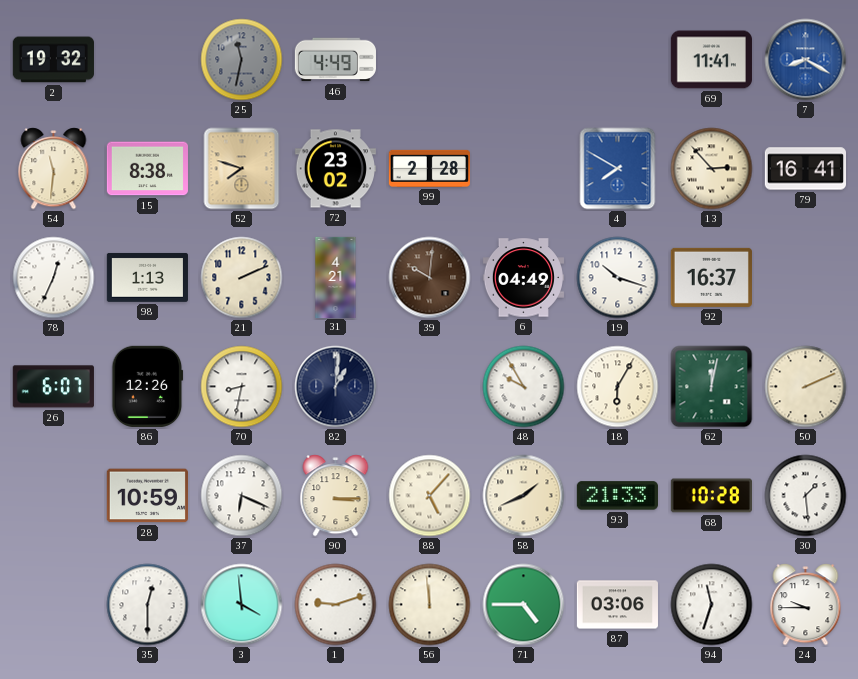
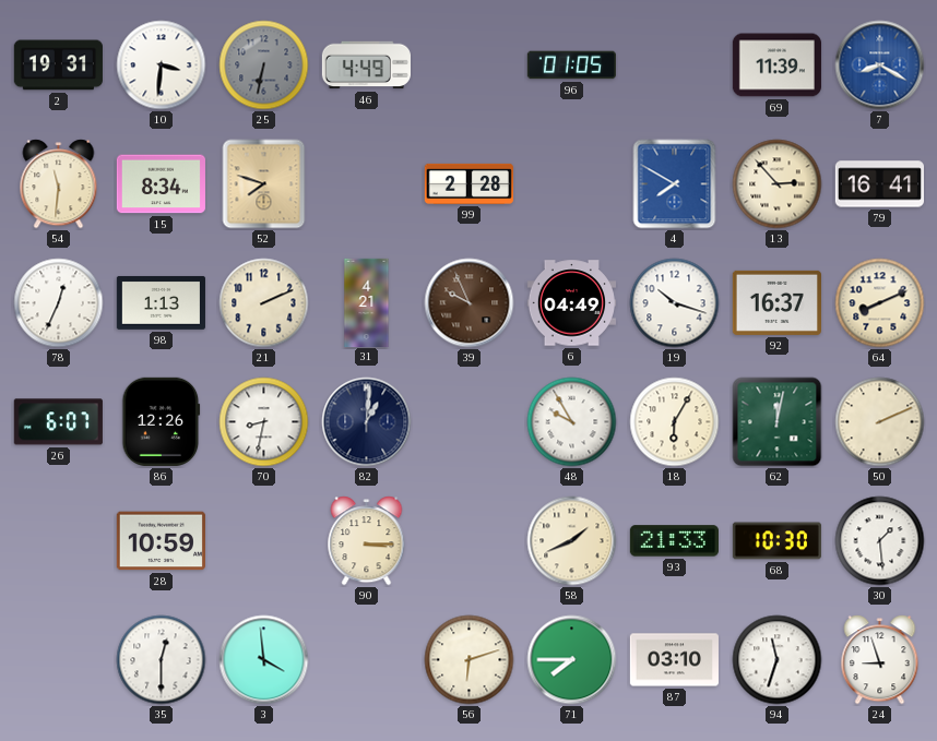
2: 19:32 -> 19:31 (58, 65)
10: none -> 3:31 (162, 65)
25: 11:32 -> 6:32 (264, 65)
96: none -> 01:05 (571, 65)
69: 11:41 -> 11:39 (776, 65)
15: 8:38 -> 8:34 (161, 184)
72: 23:02 -> none (335, 169)
39: 10:01 -> 9:56 (470, 303)
64: none -> 8:11 (880, 303)
37: 6:19 -> none (242, 496)
88: 5:07 -> none (430, 496)
68: 10:28 -> 10:30 (776, 541)
1: 9:12 -> none (336, 605)
56: 11:59 -> 6:12 (470, 660)
71: 4:45 -> 7:45 (572, 660)
87: 03:06 -> 03:10 (674, 660)
24: 9:45 -> 8:57 (880, 660)
